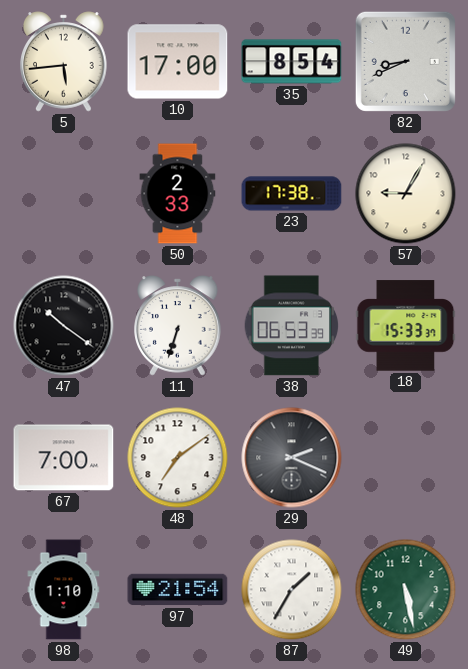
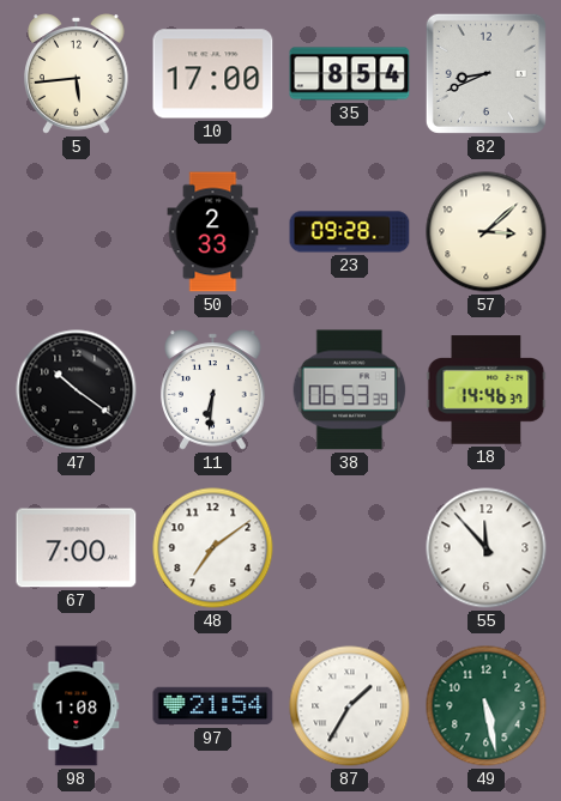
23: 17:38 -> 09:28 (350, 232)
57: 9:05 -> 3:08 (487, 232)
11: 6:33 -> 6:31 (213, 390)
18: 15:33 -> 14:46 (487, 390)
29: 2:19 -> none (292, 458)
55: none -> 11:53 (487, 548)
98: 1:10 -> 1:08 (77, 706)
